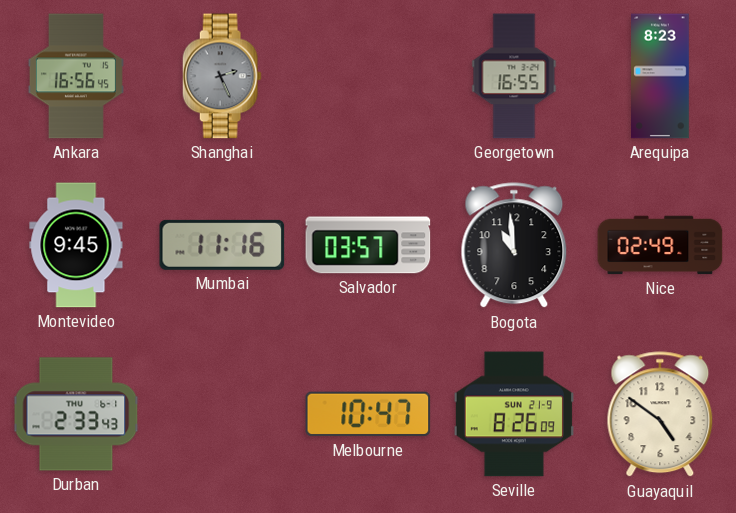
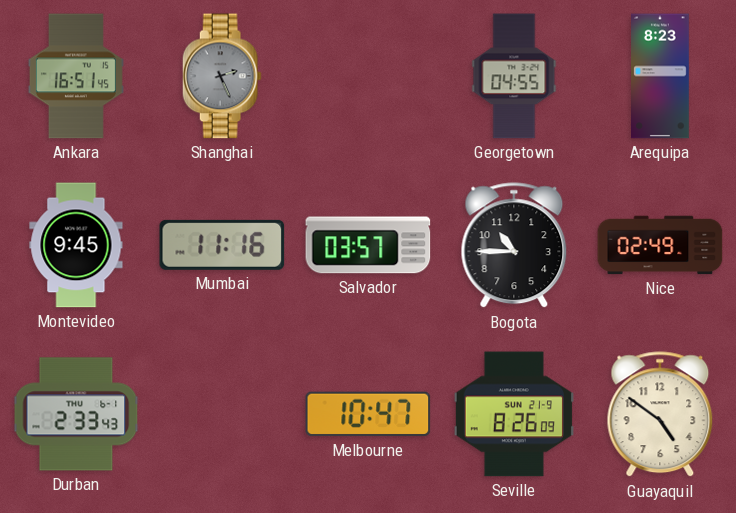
Ankara: 16:56 -> 16:51 (76, 76)
Georgetown: 16:55 -> 04:55 (514, 76)
Bogota: 10:59 -> 10:45 (514, 246)
